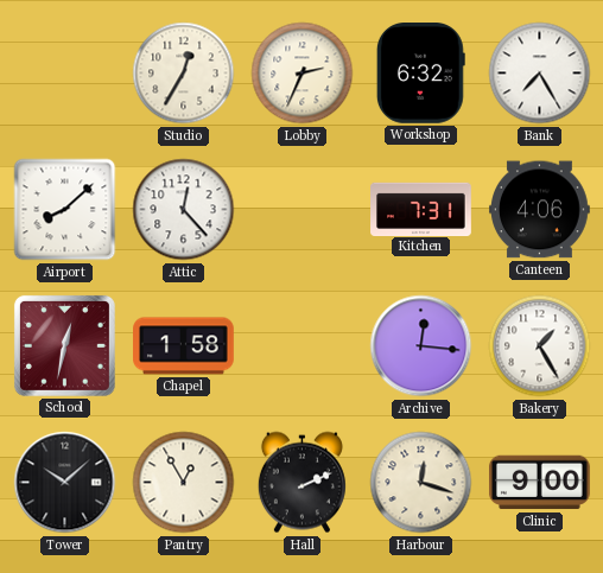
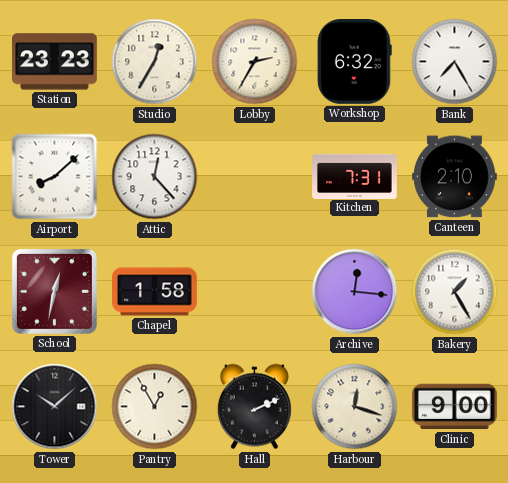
Station: none -> 23:23 (55, 62)
Lobby: 2:34 -> 2:35 (255, 62)
Canteen: 4:06 -> 2:10 (455, 177)
